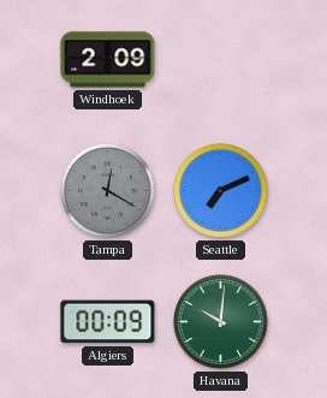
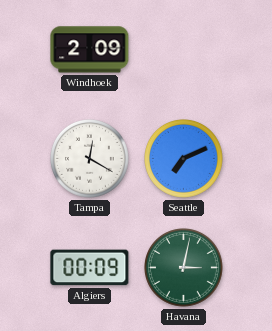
Tampa dial: grey -> white (90, 159)
Havana: 10:01 -> 3:02 (184, 268)
